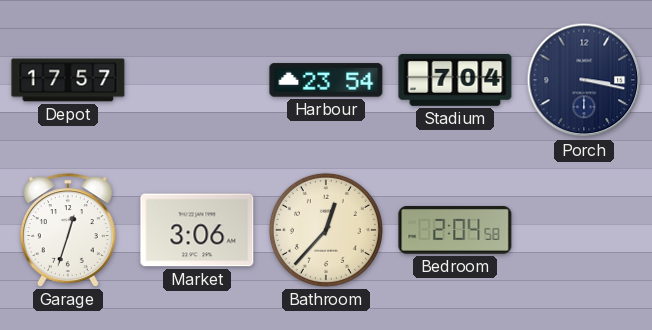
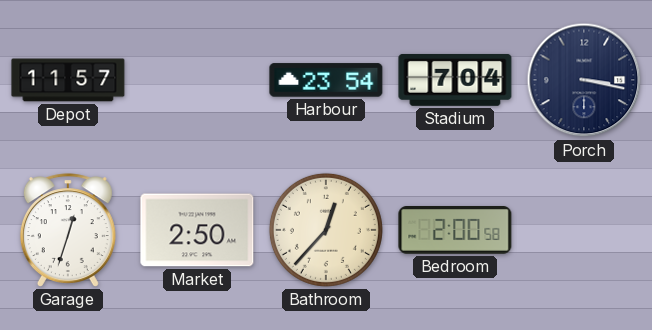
Depot: 17:57 -> 11:57 (68, 80)
Market: 3:06 -> 2:50 (197, 230)
Bedroom: 2:04 -> 2:00 (455, 230)
